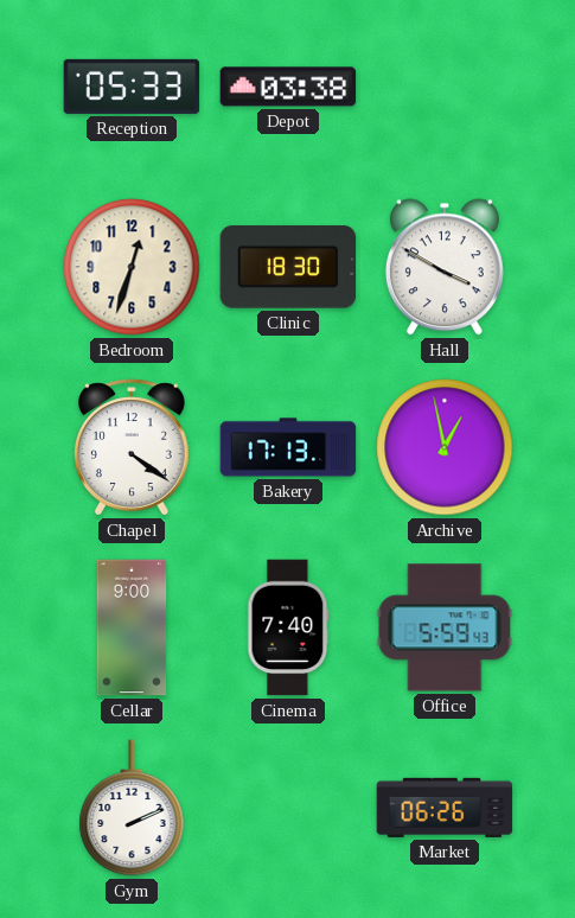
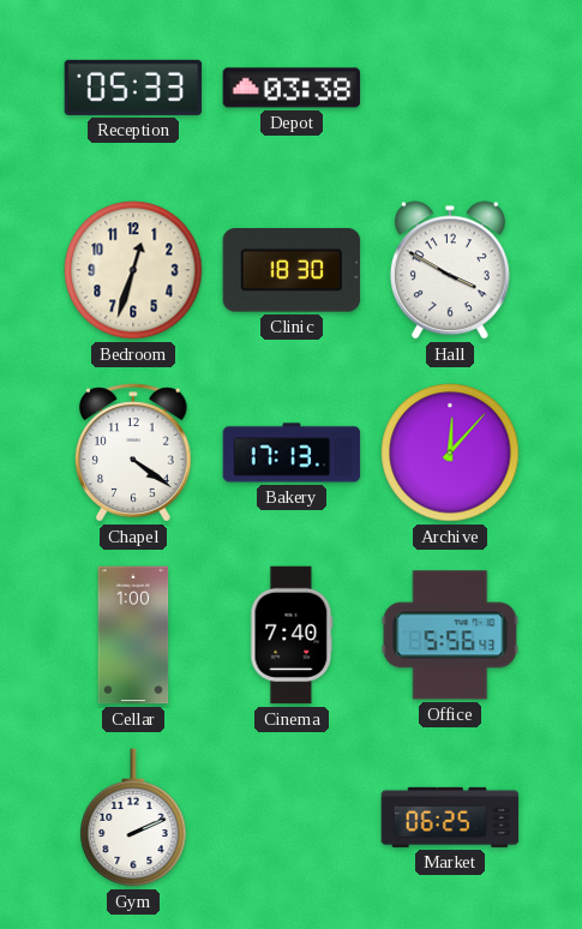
Archive: 12:58 -> 12:07 (450, 452)
Cellar: 9:00 -> 1:00 (133, 635)
Office: 5:59 -> 5:56 (450, 635)
Market: 06:26 -> 06:25 (450, 817)
